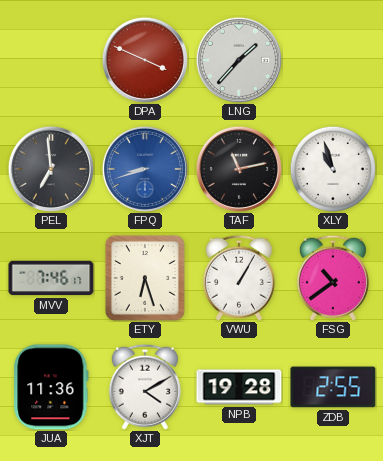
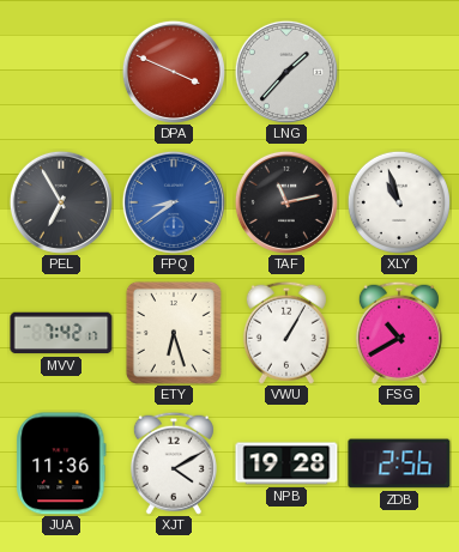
PEL: 6:59 -> 6:55 (61, 202)
FPQ: 8:42 -> 8:39 (174, 202)
MVV: 7:46 -> 7:42 (61, 333)
FSG: 10:39 -> 10:40 (399, 333)
ZDB: 2:55 -> 2:56 (399, 463)
